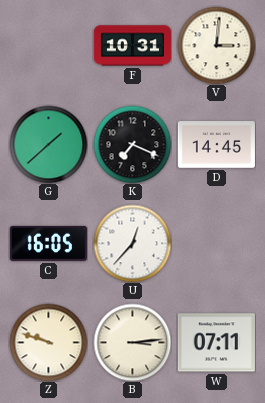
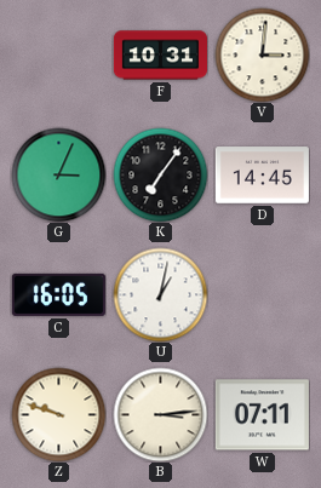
G: 1:38 -> 3:04 (58, 174)
K: 7:19 -> 7:06 (160, 174)
U: 12:37 -> 1:02 (160, 294)
